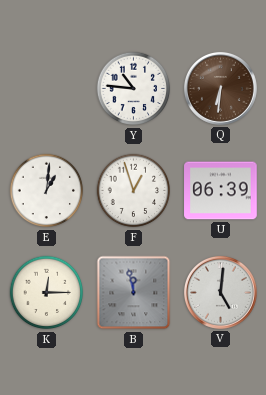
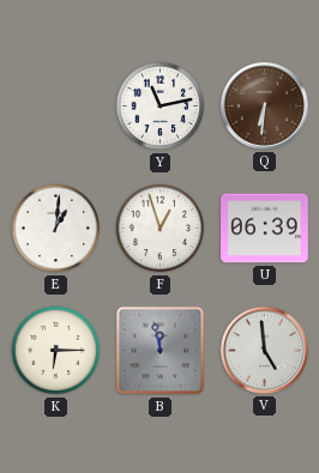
Y: 10:46 -> 11:13 (161, 107)
K: 12:15 -> 6:15 (56, 351)
V: 5:01 -> 4:59 (264, 350)
